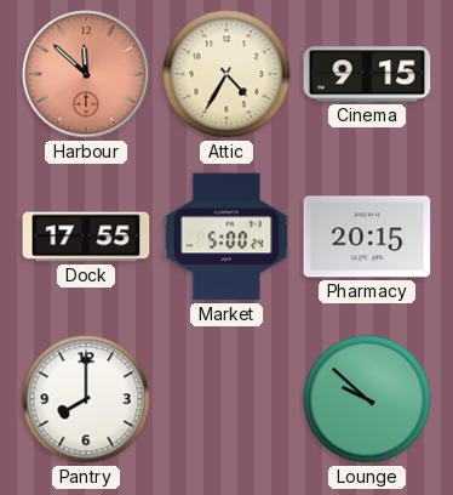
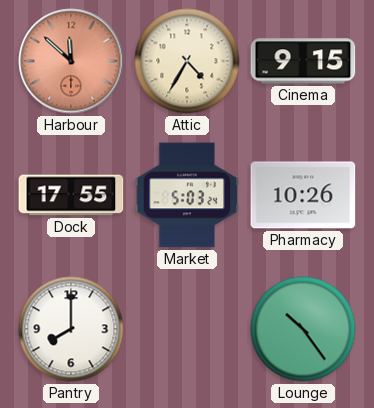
Market: 5:00 -> 5:03 (187, 195)
Pharmacy: 20:15 -> 10:26 (303, 195)
Lounge: 9:52 -> 10:24 (303, 329)
